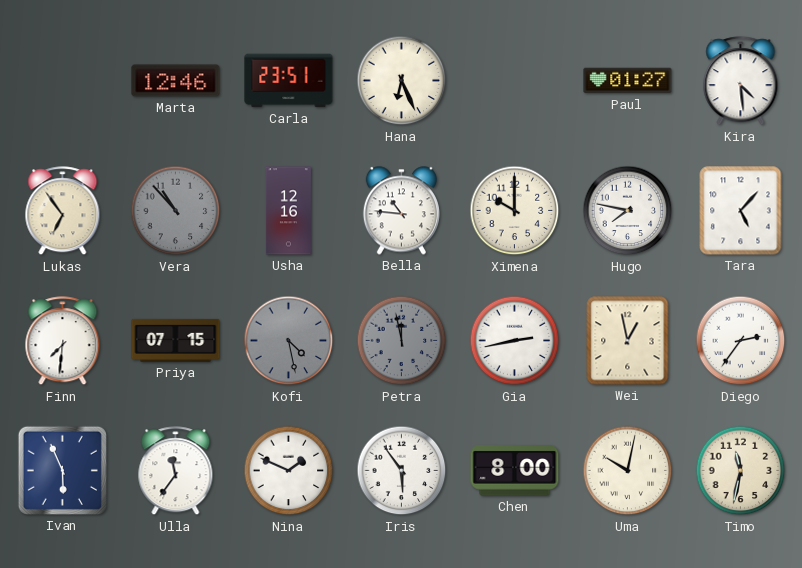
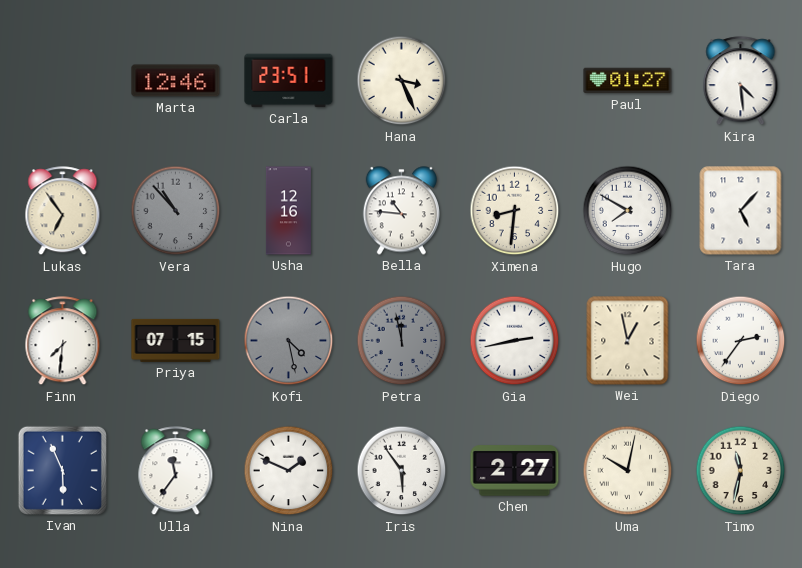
Hana: 6:26 -> 3:26 (402, 81)
Ximena: 10:00 -> 8:31 (515, 211)
Hugo: 7:47 -> 7:50 (628, 211)
Chen: 8:00 -> 2:27 (515, 471)
